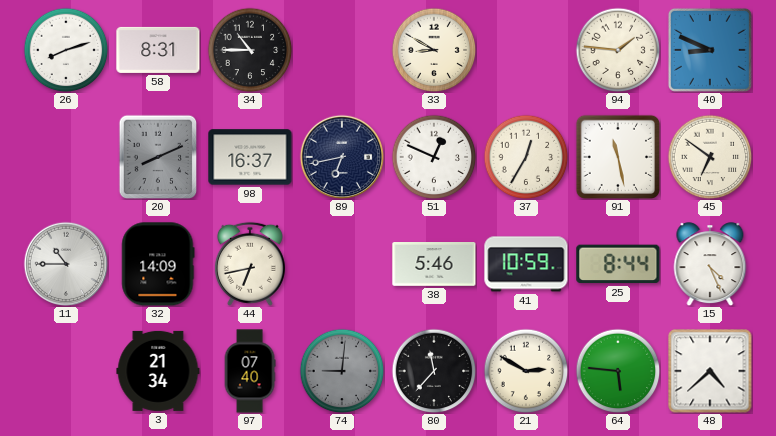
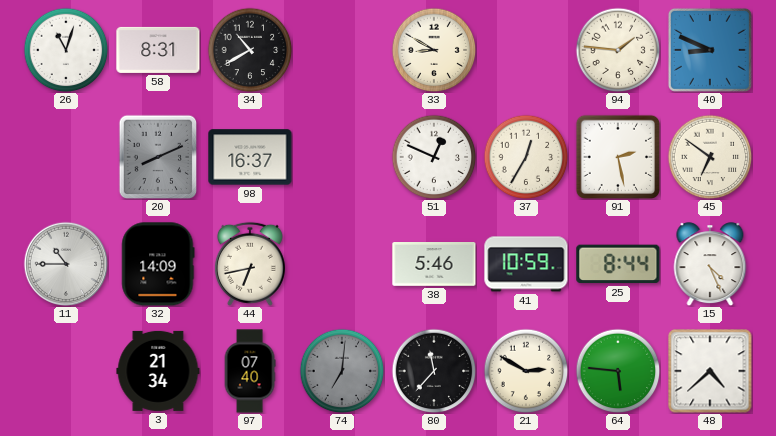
26: 8:12 -> 11:03 (66, 50)
34: 10:45 -> 10:40 (250, 50)
89: 6:43 -> none (341, 156)
91: 11:28 -> 2:28 (617, 156)
74: 9:01 -> 7:01 (342, 371)
